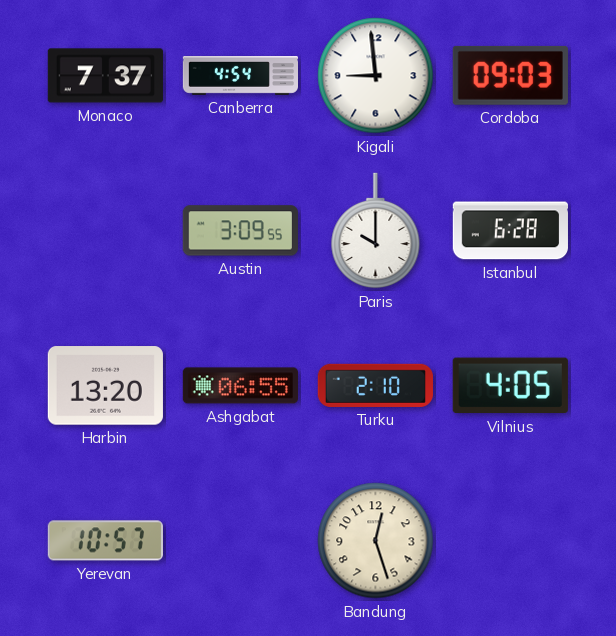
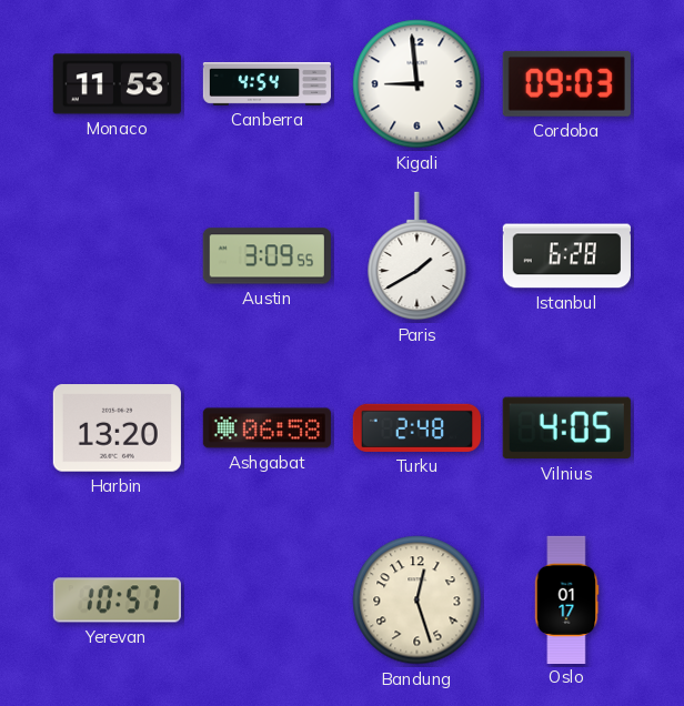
Monaco: 7:37 -> 11:53 (117, 84)
Paris: 10:00 -> 1:40 (418, 256)
Ashgabat: 06:55 -> 06:58 (266, 428)
Turku: 2:10 -> 2:48 (416, 427)
Oslo: none -> 01:17 (566, 599)
